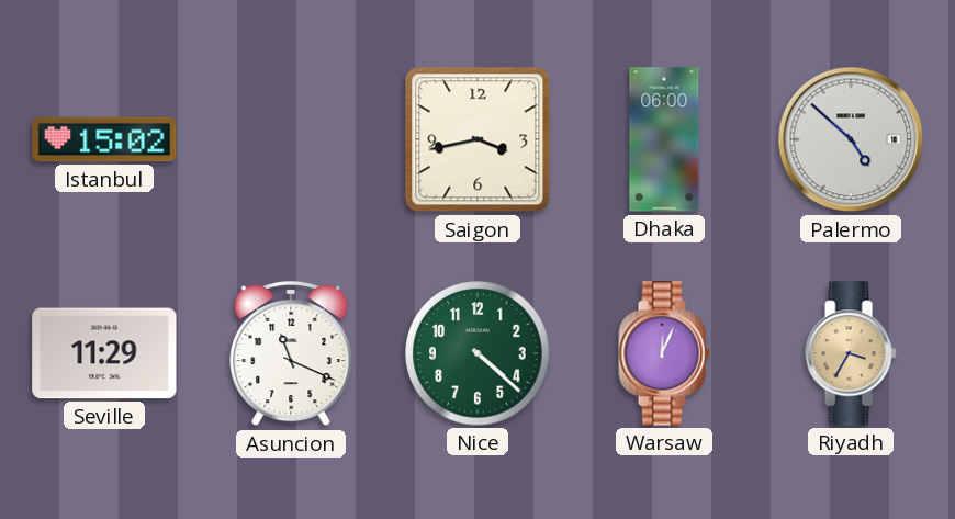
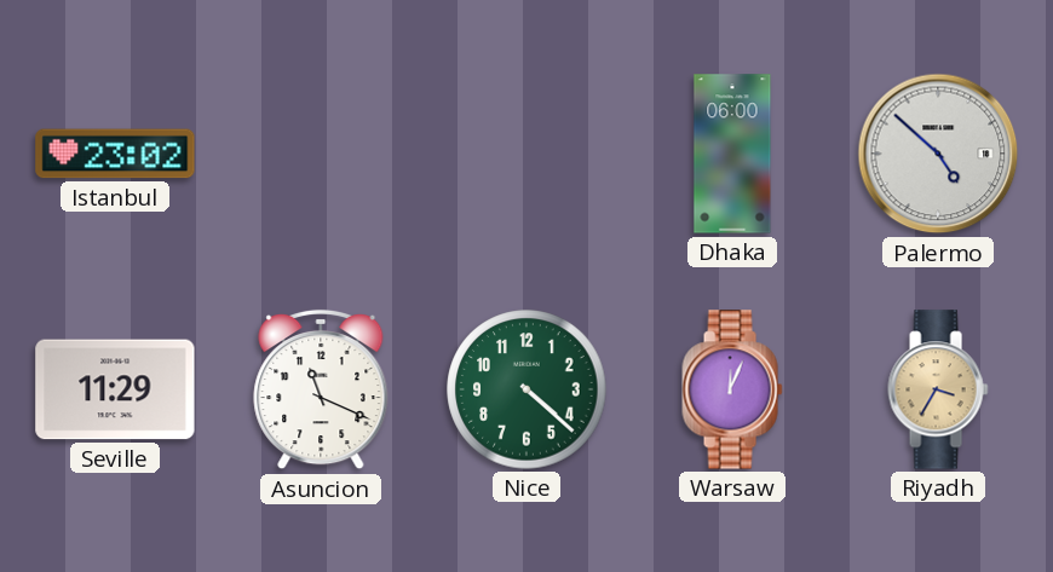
Istanbul: 15:02 -> 23:02 (115, 154)
Saigon: 3:43 -> none (477, 139)
